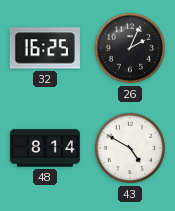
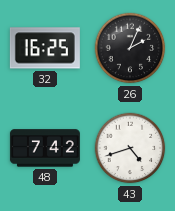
48: 8:14 -> 7:42 (45, 148)
43: 4:50 -> 4:42 (130, 148)
